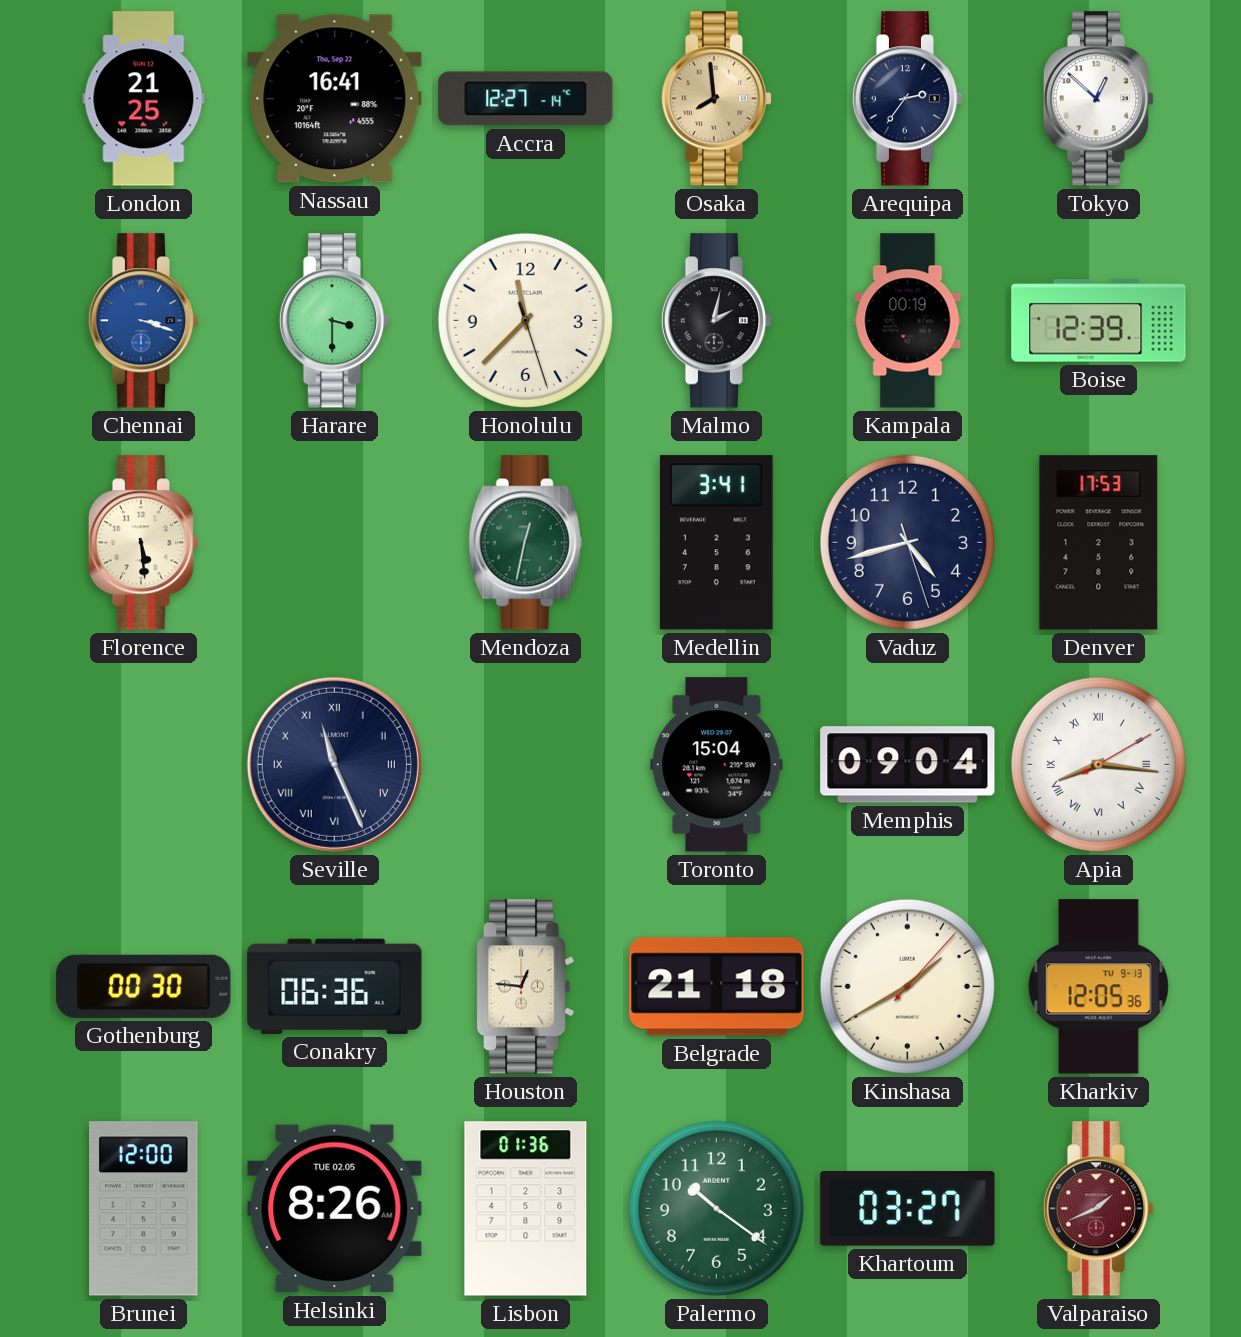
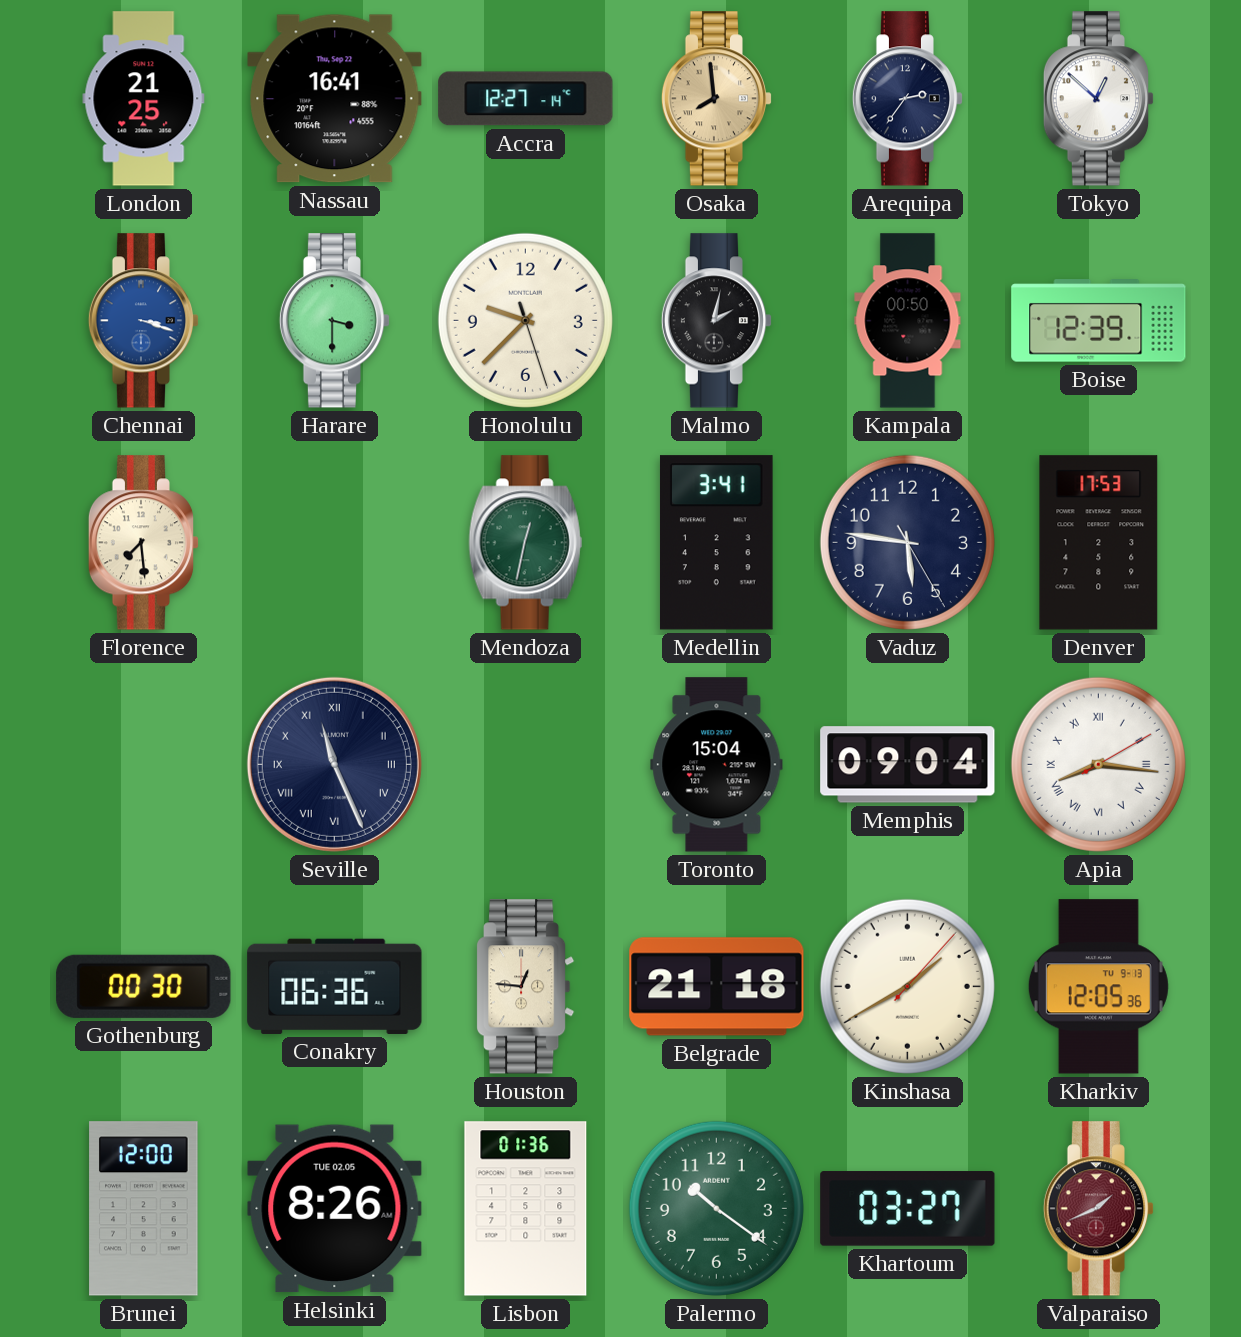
Honolulu: 11:37 -> 9:37 (525, 320)
Kampala: 00:19 -> 00:50 (908, 321)
Florence: 5:29 -> 7:29 (144, 543)
Vaduz: 4:42 -> 5:46 (907, 542)
